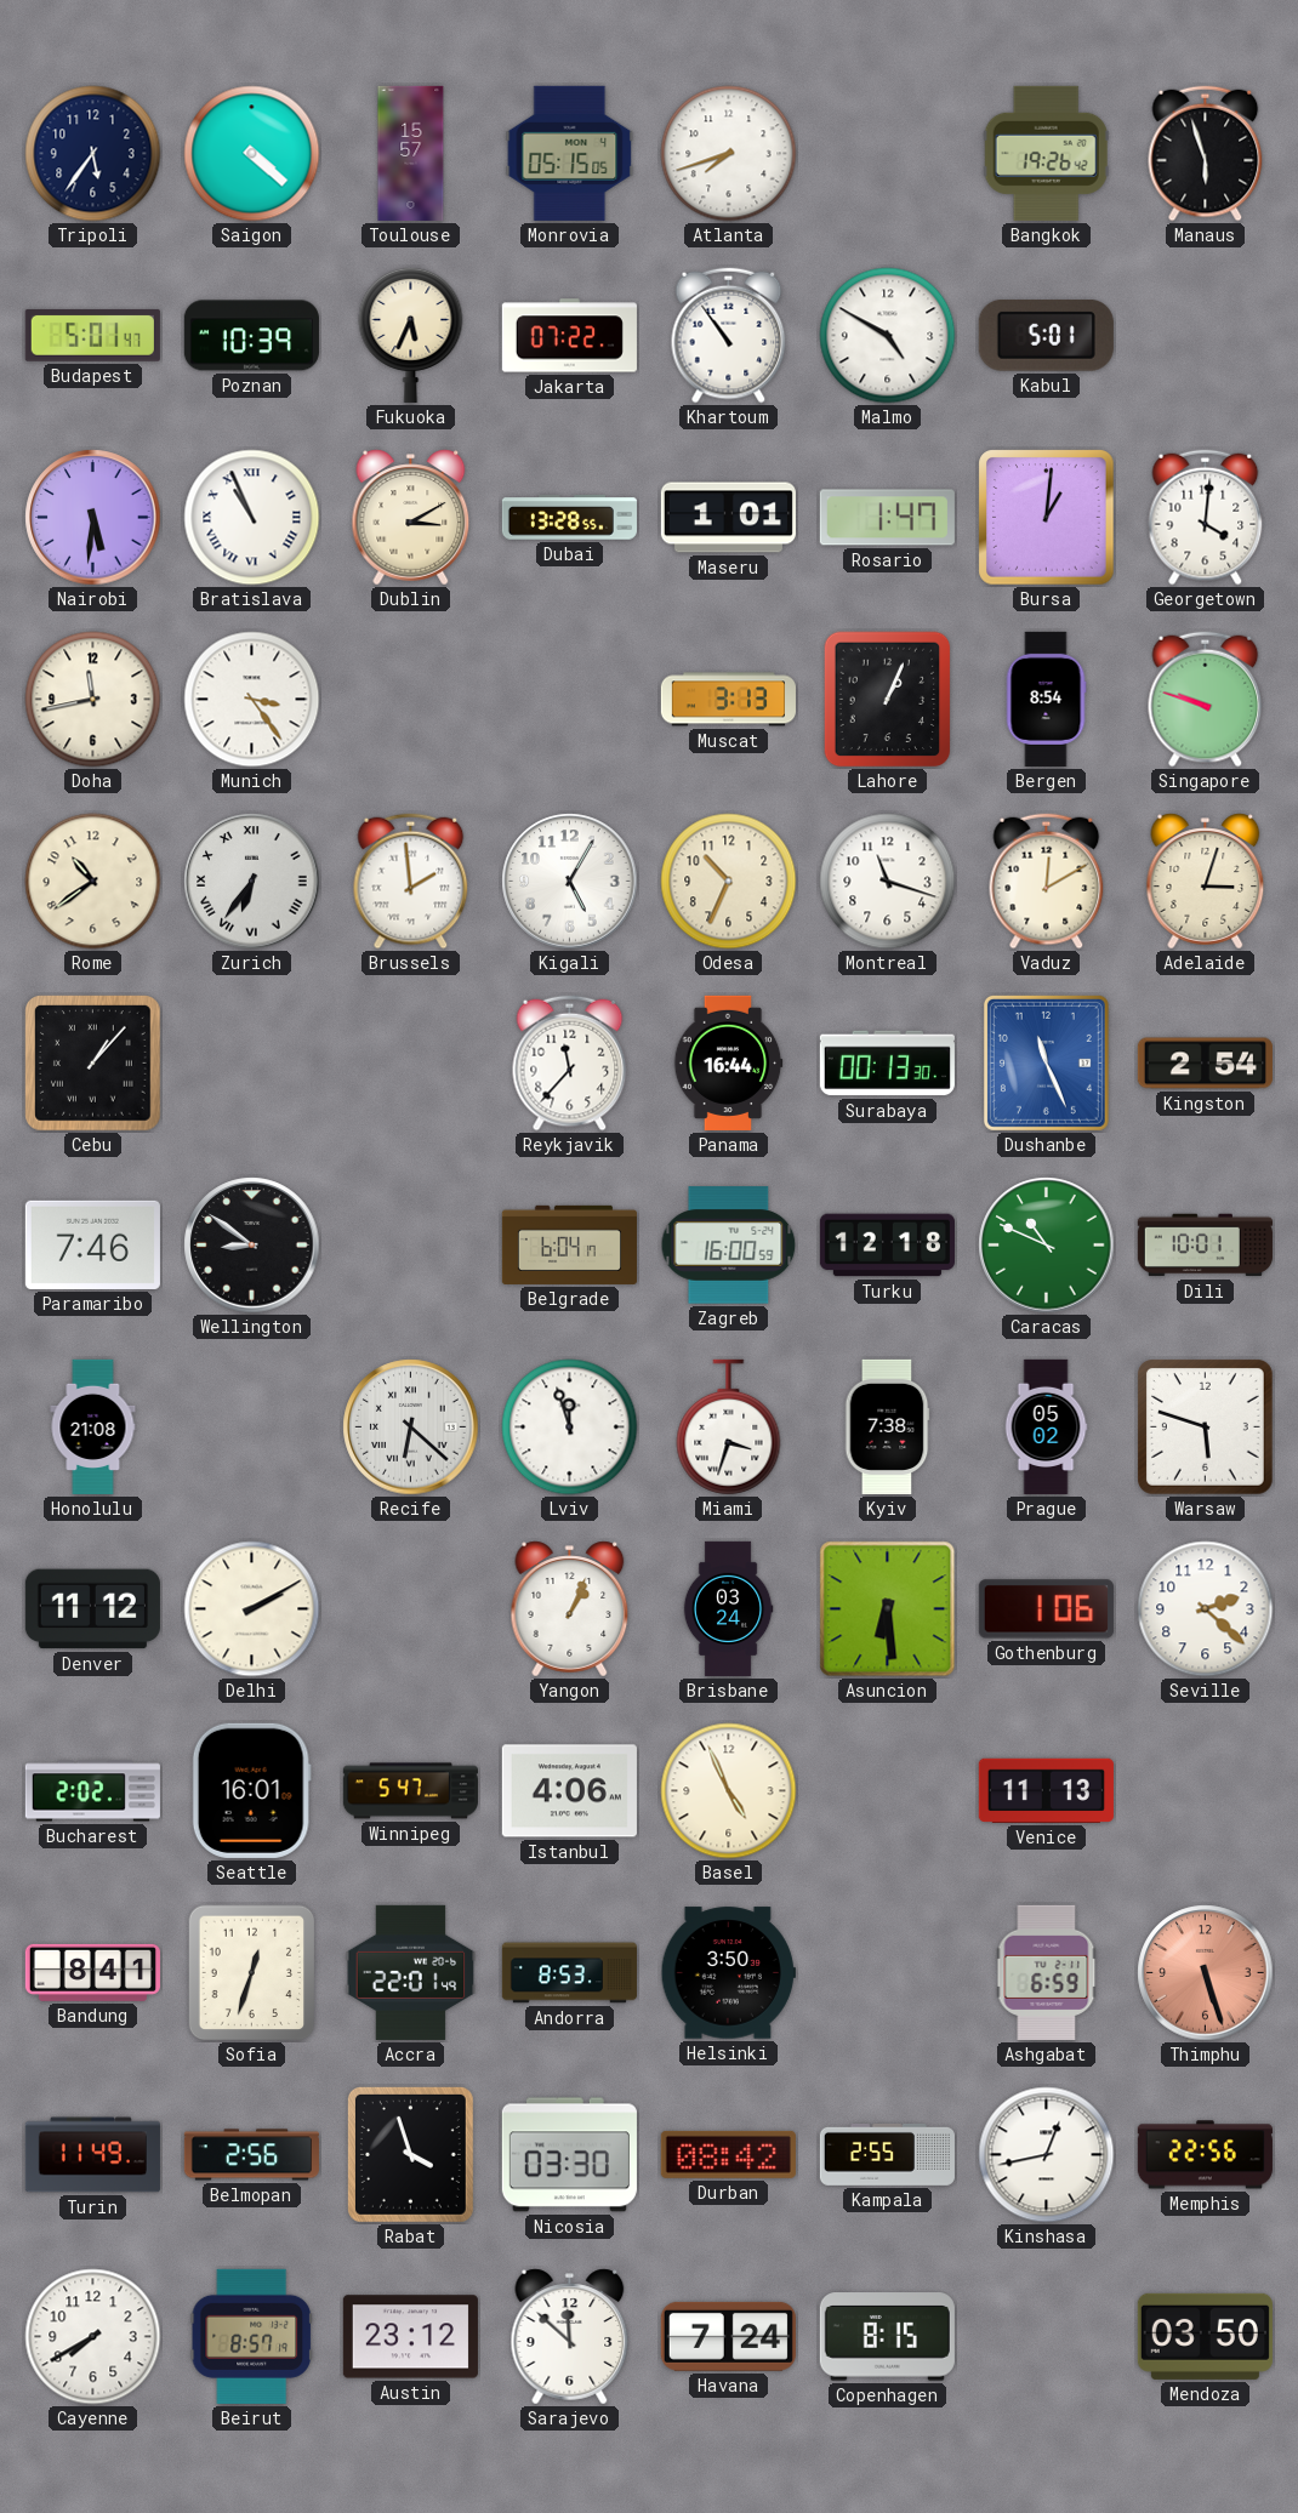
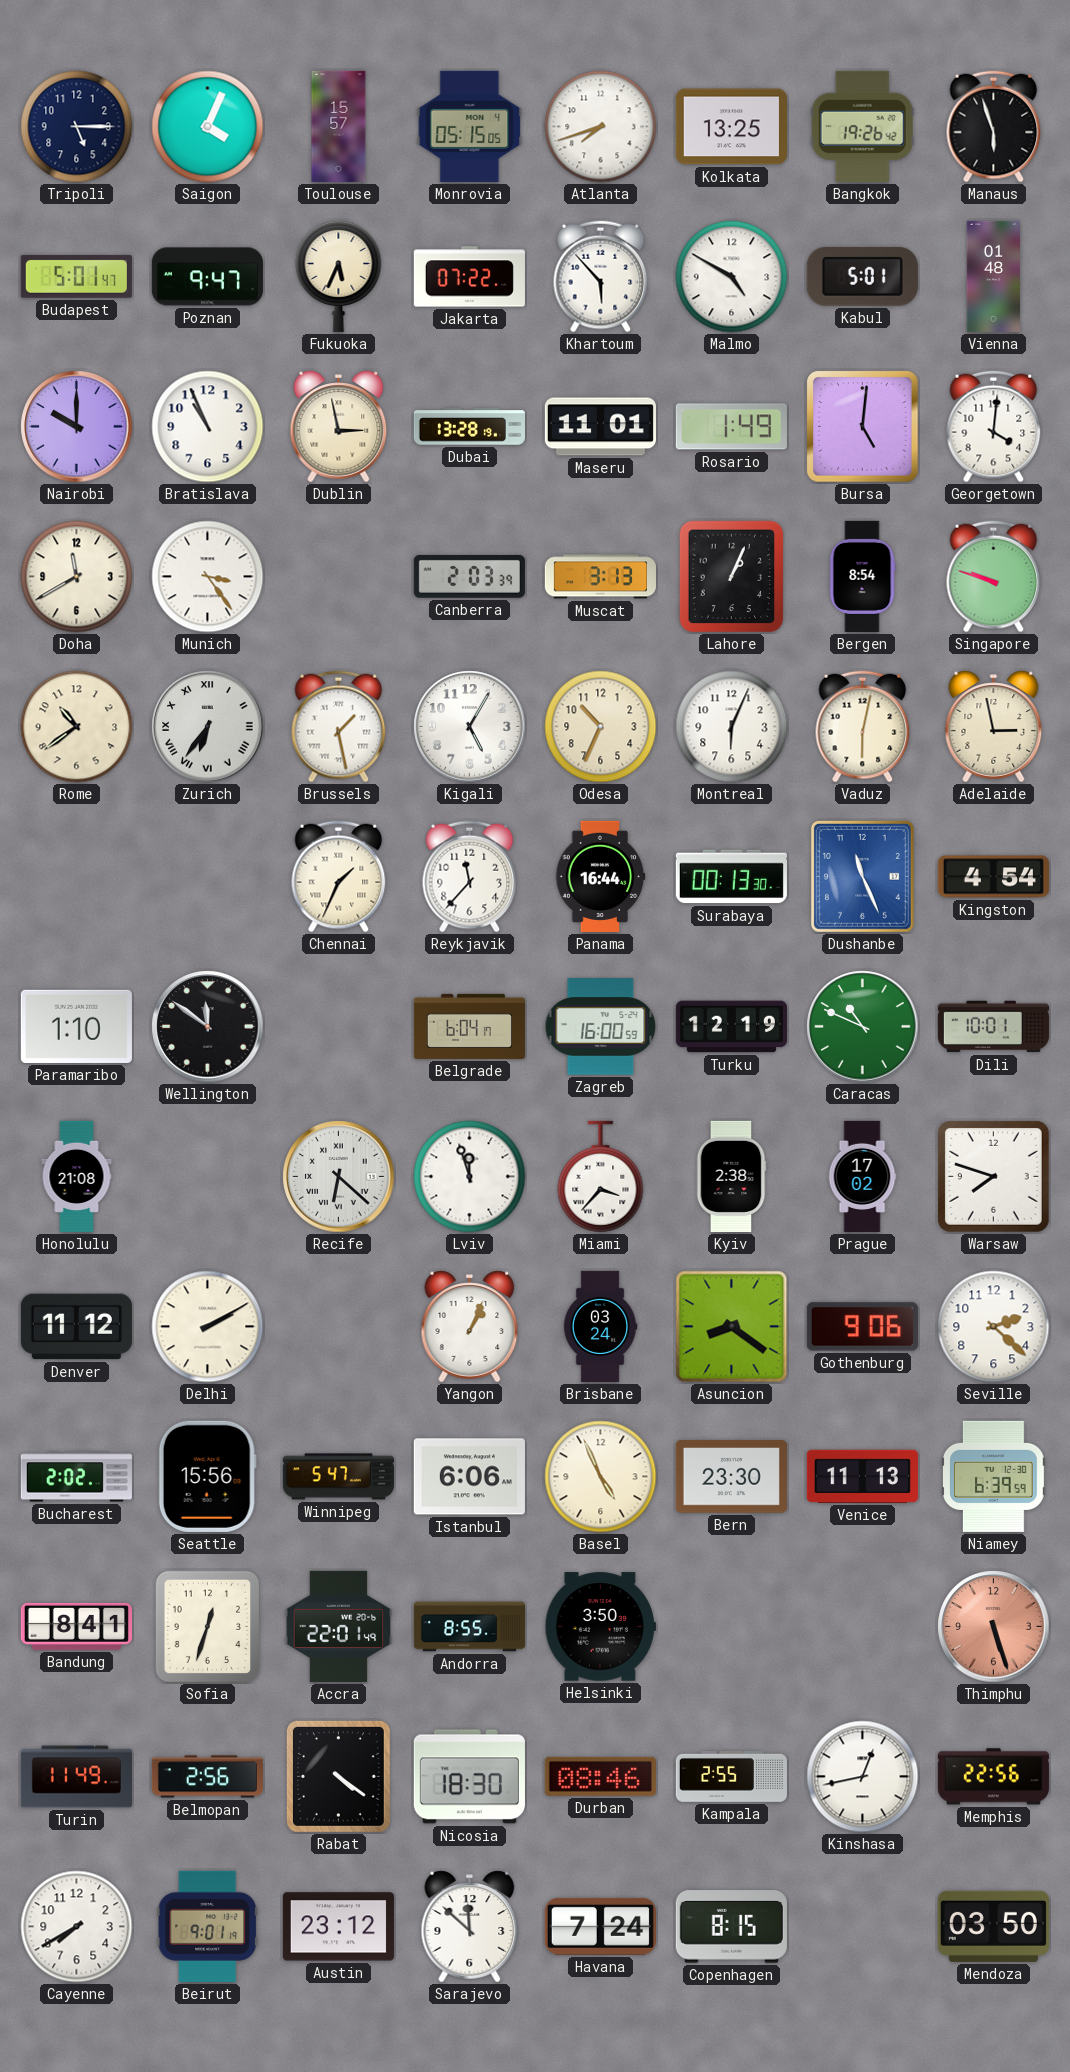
Tripoli: 5:36 -> 5:15 (77, 127)
Saigon: 4:22 -> 4:04 (208, 127)
Kolkata: none -> 13:25 (731, 127)
Poznan: 10:39 -> 9:47 (207, 277)
Khartoum: 10:54 -> 5:53 (601, 277)
Vienna: none -> 01:48 (993, 276)
Nairobi: 5:31 -> 10:00 (77, 427)
Bratislava numerals: Roman -> Arabic (208, 427)
Dublin: 3:10 -> 2:58 (339, 427)
Dubai: 13:28:55 -> 13:28:19 (469, 427)
Maseru: 1:01 -> 11:01 (600, 427)
Rosario: 1:47 -> 1:49 (731, 427)
Bursa: 1:01 -> 5:01 (863, 427)
Doha: 11:43 -> 11:40 (77, 577)
Canberra: none -> 2:03 (469, 576)
Brussels: 1:59 -> 1:28 (339, 727)
Montreal: 11:18 -> 6:04 (732, 727)
Vaduz: 12:10 -> 6:02 (863, 727)
Adelaide: 3:03 -> 2:58 (994, 727)
Cebu: 1:07 -> none (93, 1064)
Chennai: none -> 1:34 (339, 877)
Kingston: 2:54 -> 4:54 (993, 877)
Paramaribo: 7:46 -> 1:10 (76, 1026)
Wellington: 8:51 -> 11:51 (208, 1027)
Turku: 12:18 -> 12:19 (731, 1027)
Miami: 3:33 -> 3:37 (601, 1177)
Kyiv: 7:38 -> 2:38 (731, 1176)
Prague: 05:02 -> 17:02 (862, 1176)
Warsaw: 5:48 -> 7:48 (994, 1177)
Asuncion: 6:29 -> 8:21 (732, 1327)
Gothenburg: 1:06 -> 9:06 (862, 1327)
Seattle: 16:01 -> 15:56 (207, 1476)
Istanbul: 4:06 -> 6:06 (469, 1477)
Bern: none -> 23:30 (731, 1477)
Niamey: none -> 6:39 (994, 1476)
Andorra: 8:53 -> 8:55 (469, 1627)
Ashgabat: 6:59 -> none (1047, 1972)
Rabat: 3:57 -> 4:21 (338, 1776)
Nicosia: 03:30 -> 18:30 (469, 1777)
Durban: 08:42 -> 08:46 (600, 1776)
Beirut: 8:57 -> 9:01 (207, 1926)
